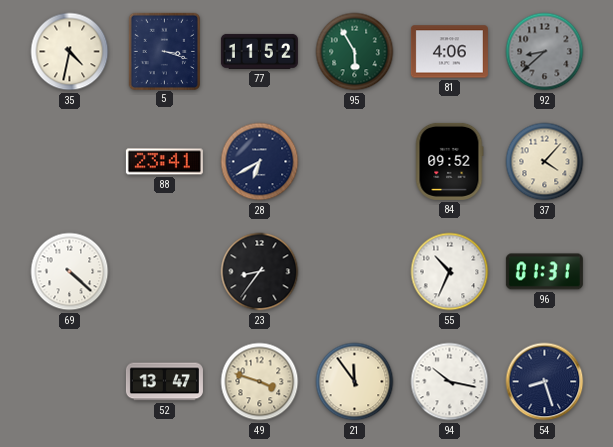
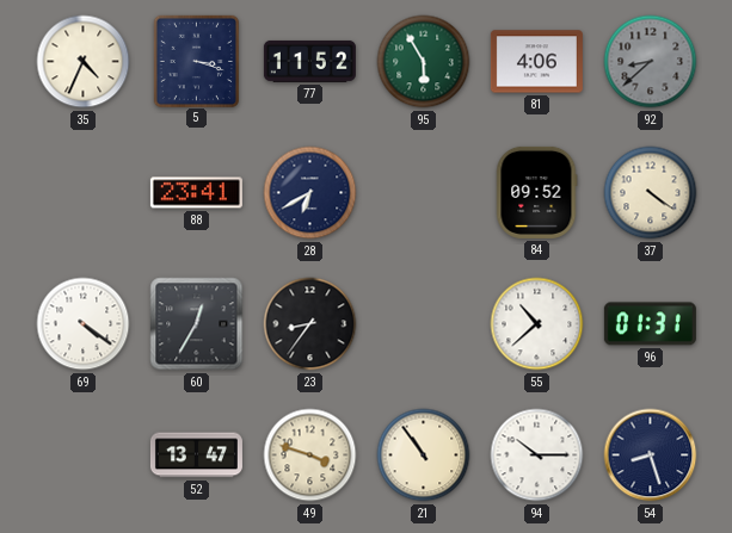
35: 4:32 -> 4:34 (84, 62)
37: 4:07 -> 4:21 (651, 193)
69: 4:22 -> 4:21 (84, 324)
60: none -> 12:35 (197, 324)
55: 10:34 -> 10:38 (537, 324)
21: 11:54 -> 10:54 (424, 455)
94: 10:17 -> 10:15 (537, 455)
